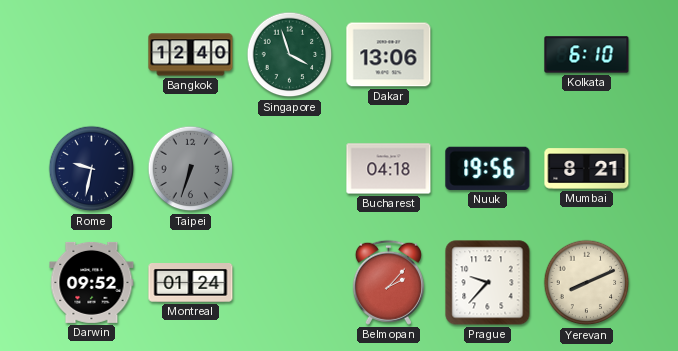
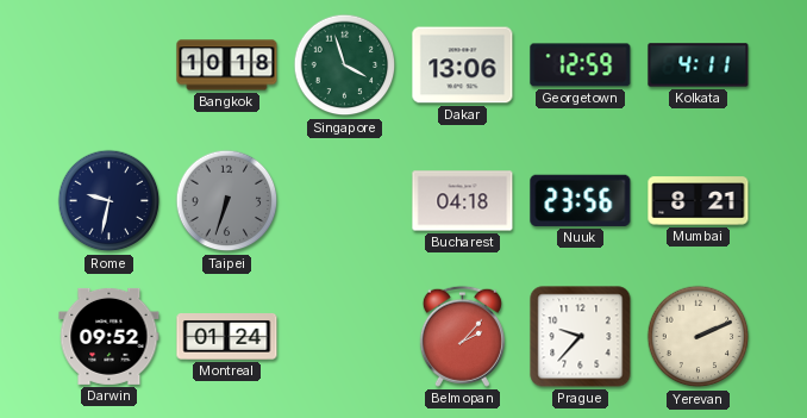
Bangkok: 12:40 -> 10:18 (227, 65)
Georgetown: none -> 12:59 (581, 65)
Kolkata: 6:10 -> 4:11 (699, 65)
Nuuk: 19:56 -> 23:56 (581, 200)
Yerevan: 8:11 -> 2:11 (699, 337)
